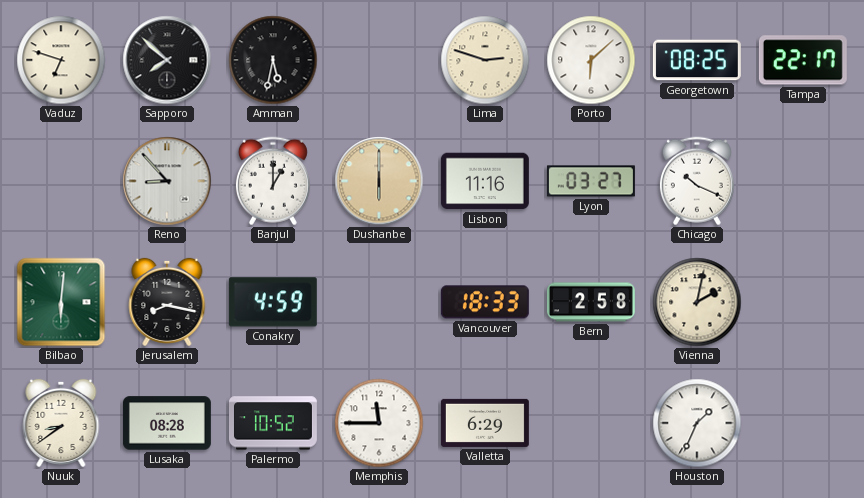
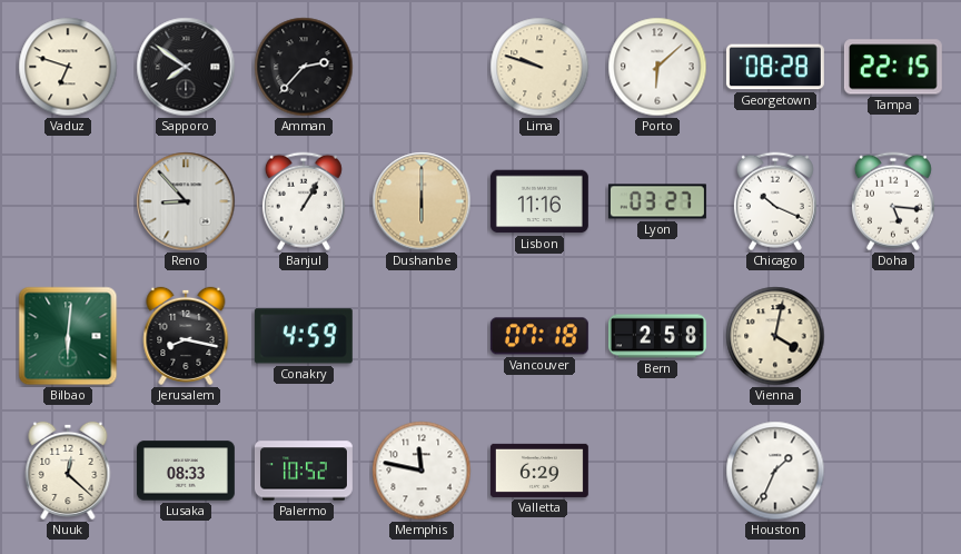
Sapporo: 7:52 -> 7:51 (186, 67)
Amman: 5:32 -> 2:37 (304, 67)
Lima: 2:48 -> 9:48 (539, 67)
Georgetown: 08:25 -> 08:28 (775, 67)
Tampa: 22:17 -> 22:15 (893, 67)
Banjul: 1:00 -> 1:05 (304, 201)
Doha: none -> 5:16 (893, 201)
Vancouver: 18:33 -> 07:18 (539, 336)
Vienna: 2:02 -> 4:02 (775, 336)
Nuuk: 8:39 -> 12:22 (68, 471)
Lusaka: 08:28 -> 08:33 (186, 471)
Memphis: 11:45 -> 11:47 (422, 471)
